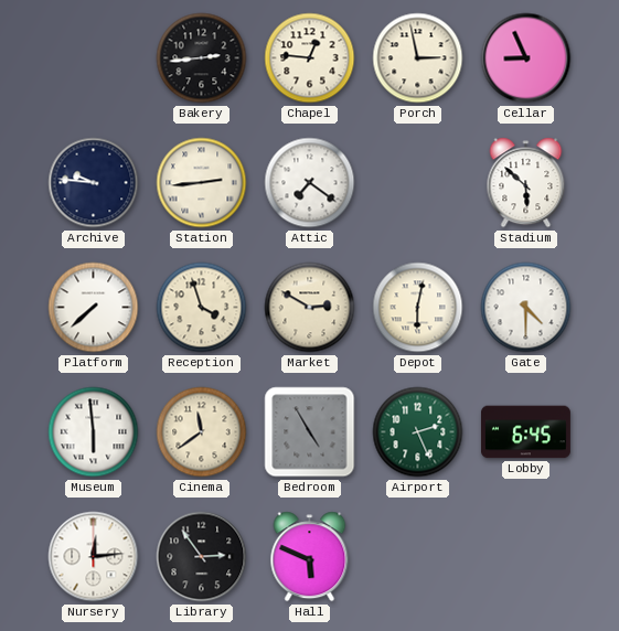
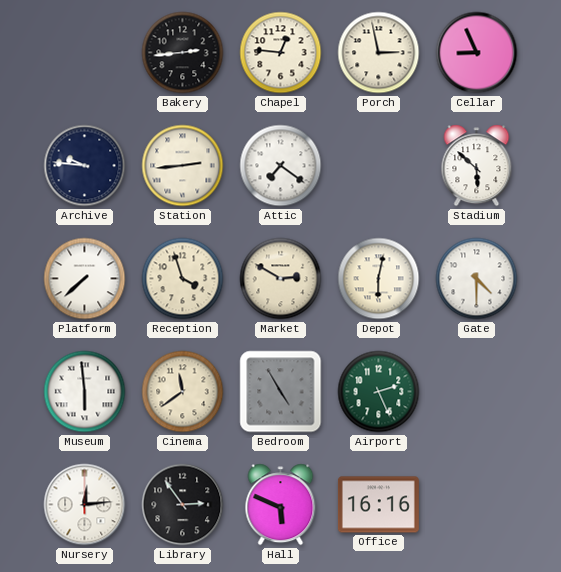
Lobby: 6:45 -> none (525, 432)
Office: none -> 16:16 (378, 505)
